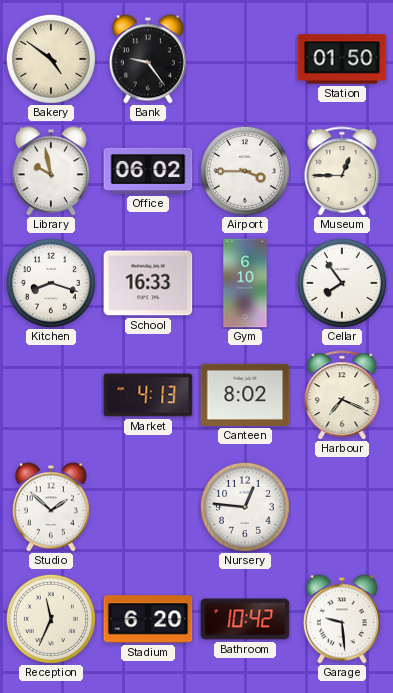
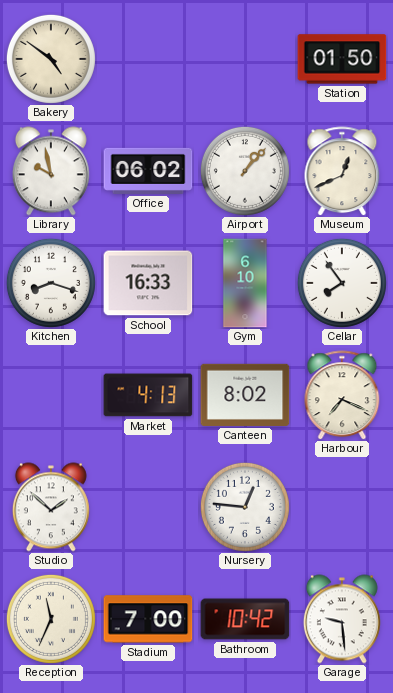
Bank: 9:24 -> none (148, 59)
Airport: 3:45 -> 1:07 (245, 171)
Museum: 12:45 -> 12:41 (342, 171)
Stadium: 6:20 -> 7:00 (148, 619)
